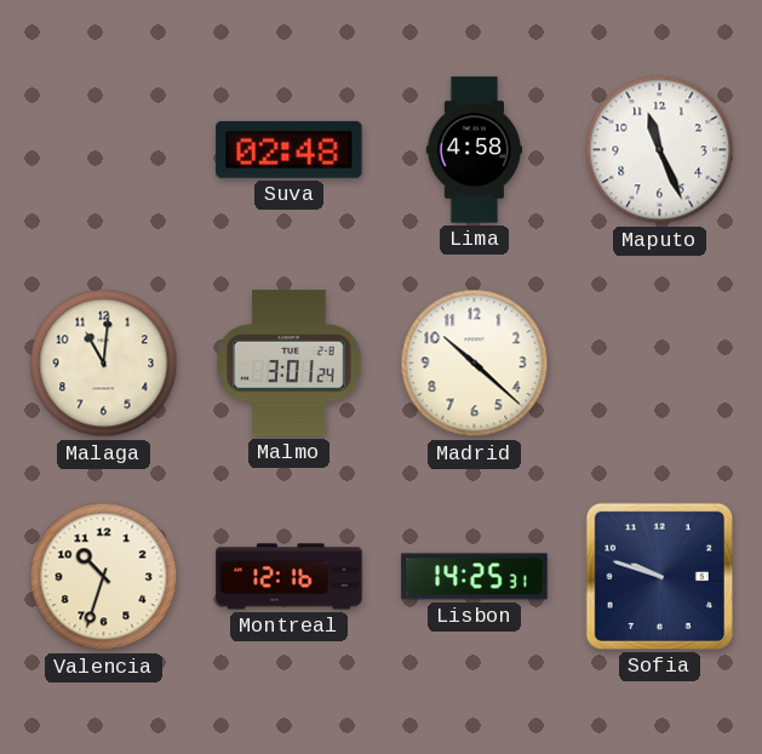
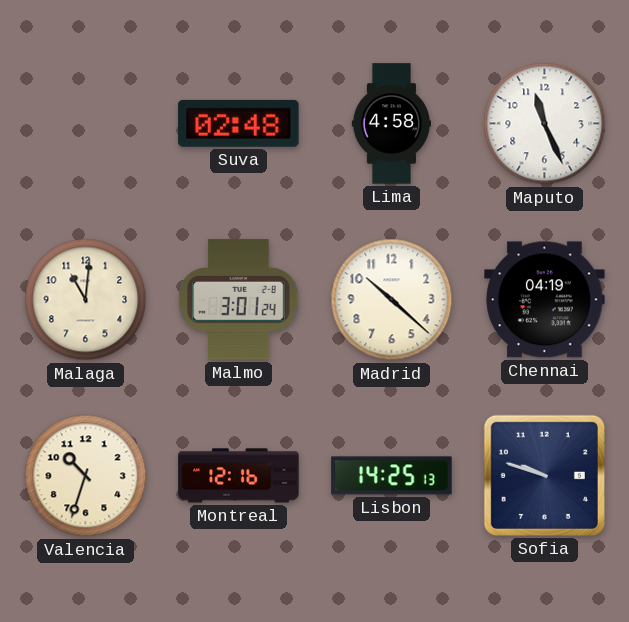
Chennai: none -> 04:19 (545, 300)
Lisbon: 14:25:31 -> 14:25:13 (392, 476)
